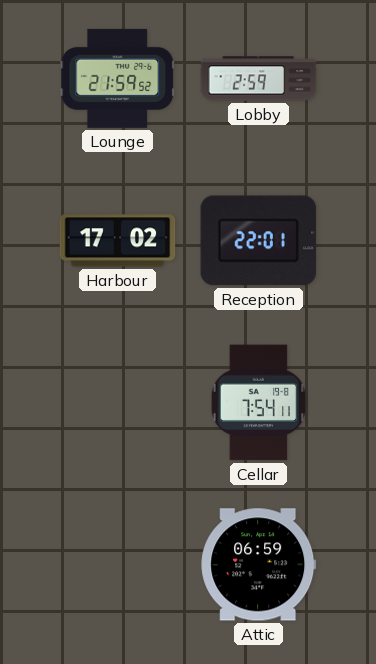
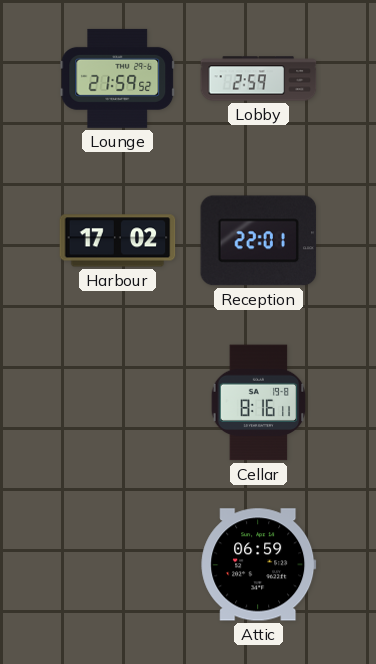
Cellar: 7:54 -> 8:16 (259, 403)
